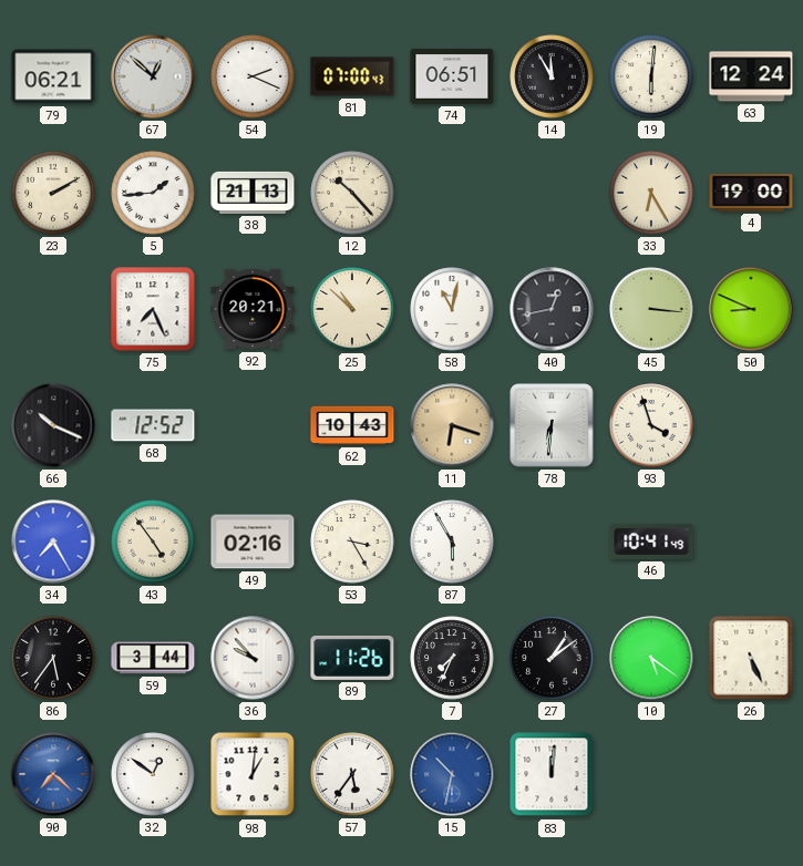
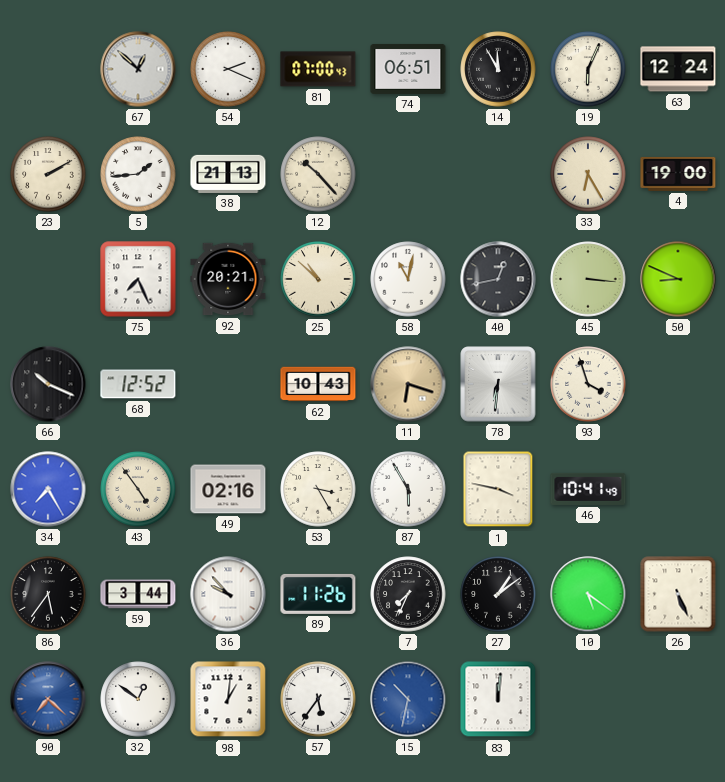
79: 06:21 -> none (53, 76)
19: 6:01 -> 6:04 (588, 69)
1: none -> 3:47 (498, 489)
